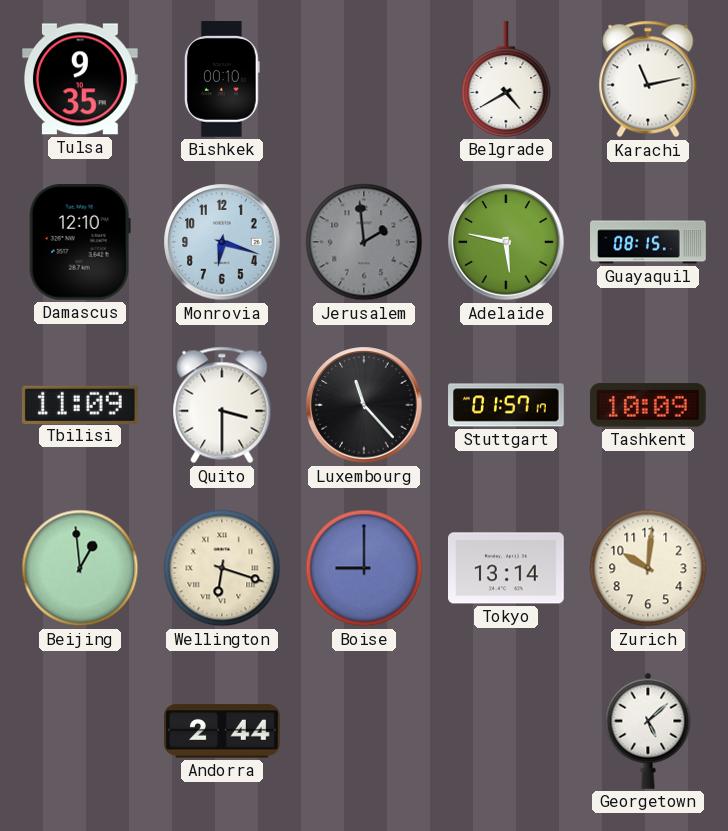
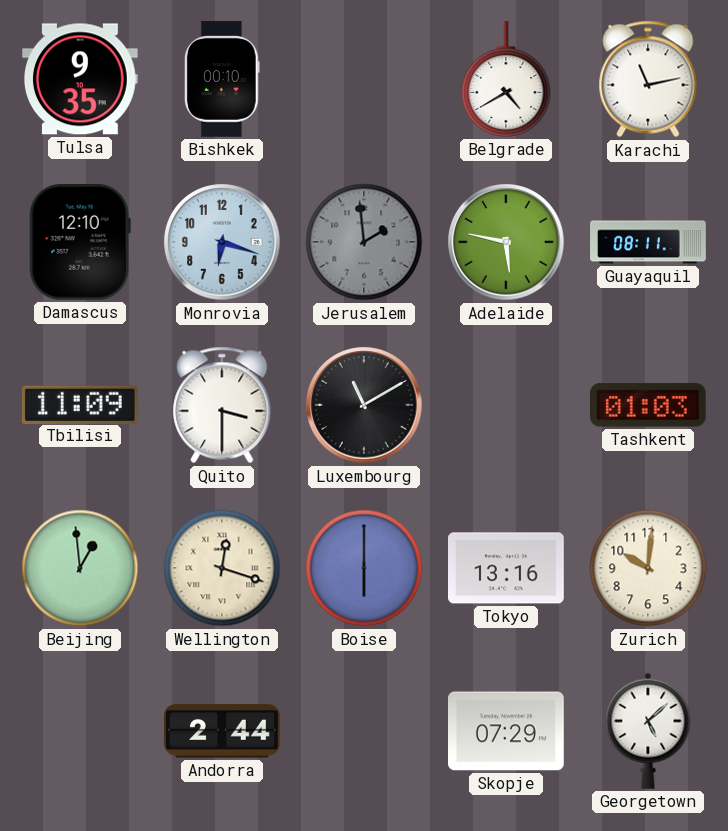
Guayaquil: 08:15 -> 08:11 (648, 242)
Luxembourg: 11:23 -> 11:10 (364, 405)
Stuttgart: 01:57 -> none (506, 405)
Tashkent: 10:09 -> 01:03 (648, 405)
Wellington: 6:18 -> 12:18 (222, 568)
Boise: 9:00 -> 6:00 (364, 568)
Tokyo: 13:14 -> 13:16 (507, 568)
Skopje: none -> 07:29 (507, 731)
